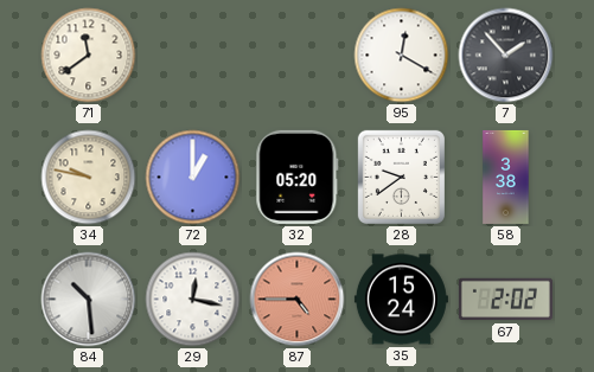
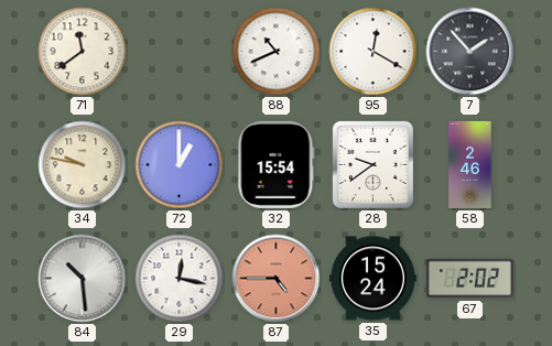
88: none -> 10:41 (277, 52)
32: 05:20 -> 15:54 (277, 164)
58: 3:38 -> 2:46 (470, 164)
